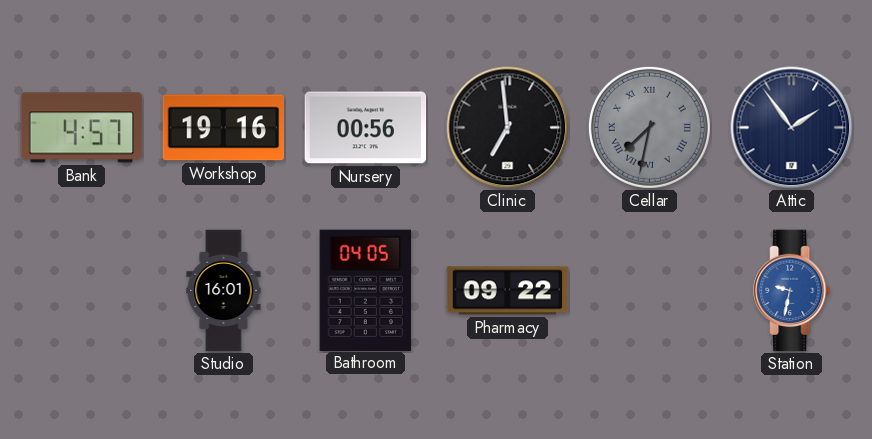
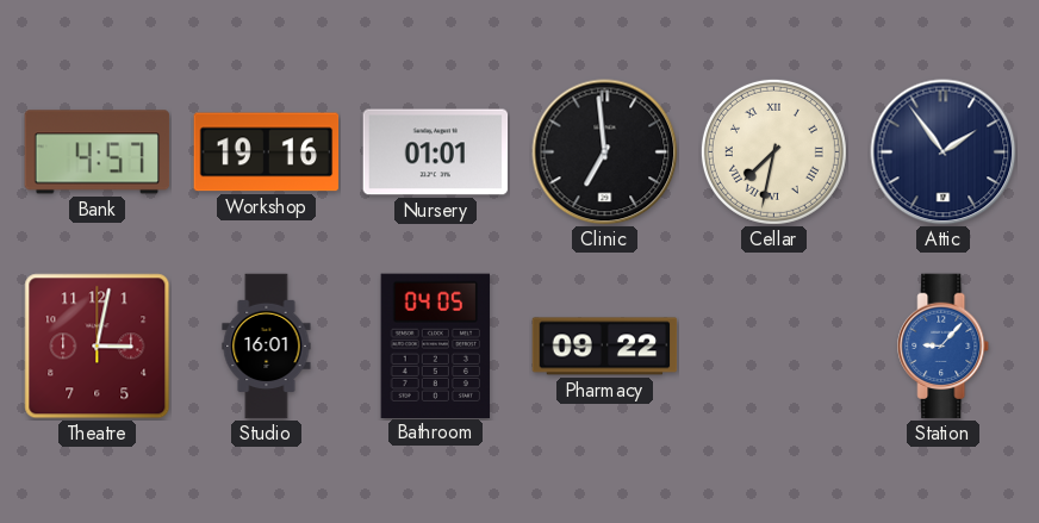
Nursery: 00:56 -> 01:01 (436, 152)
Cellar dial: grey -> cream (773, 151)
Theatre: none -> 3:02 (98, 347)
Station: 9:32 -> 9:07 (944, 347)
